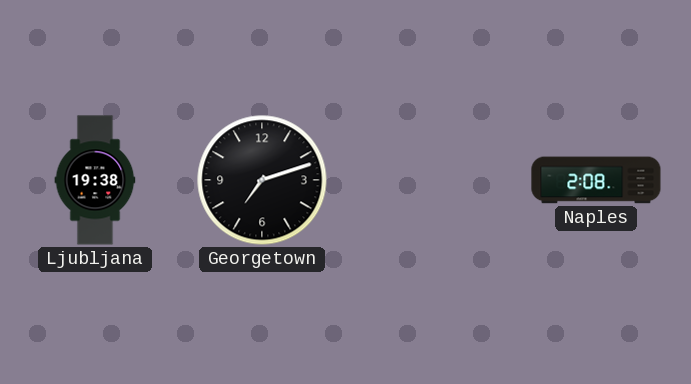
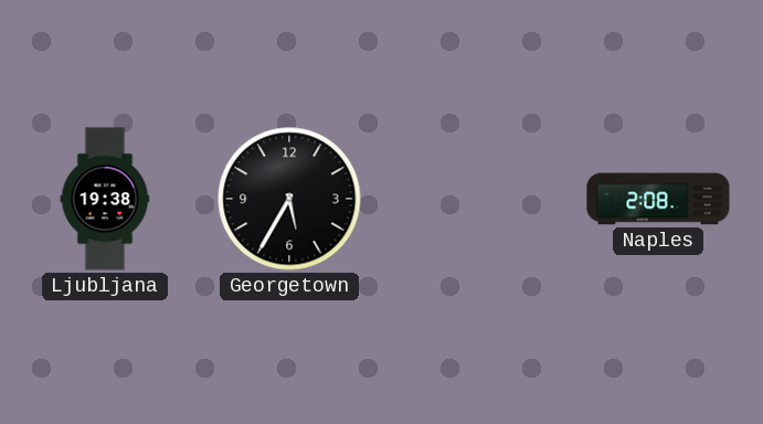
Georgetown: 7:12 -> 5:35 (289, 199)
